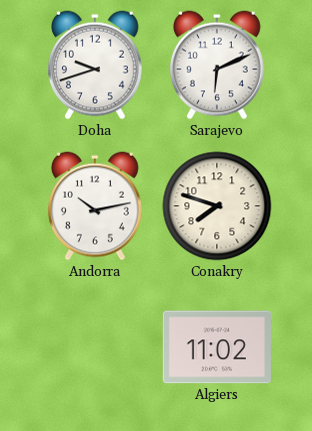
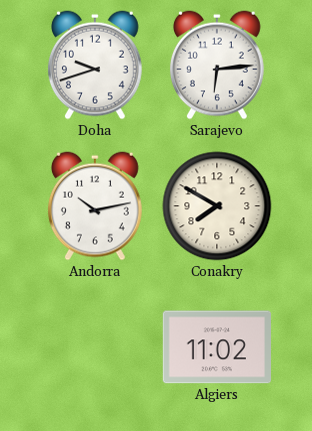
Sarajevo: 6:11 -> 6:14 (217, 65)
Conakry: 7:48 -> 7:50 (217, 206)
